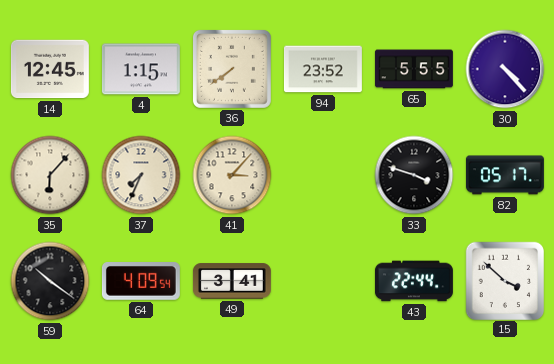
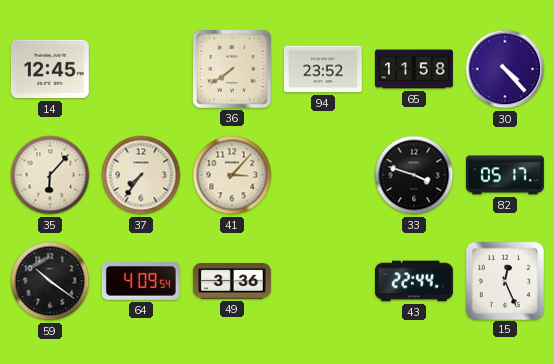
4: 1:15 -> none (141, 69)
65: 5:55 -> 11:58 (414, 69)
37: 7:34 -> 7:36 (141, 175)
49: 3:41 -> 3:36 (232, 281)
15: 3:52 -> 12:26 (504, 280)
